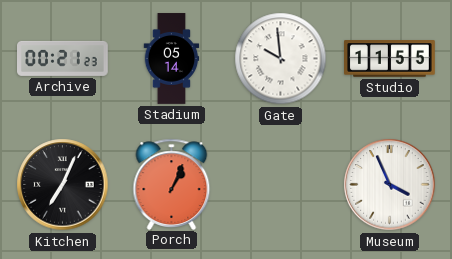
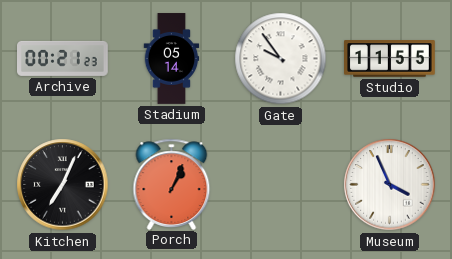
Gate: 9:59 -> 9:54 (281, 59)
